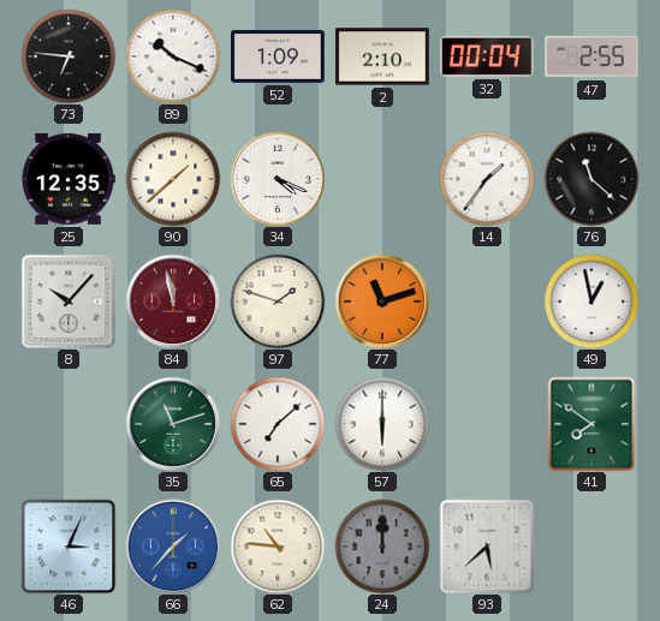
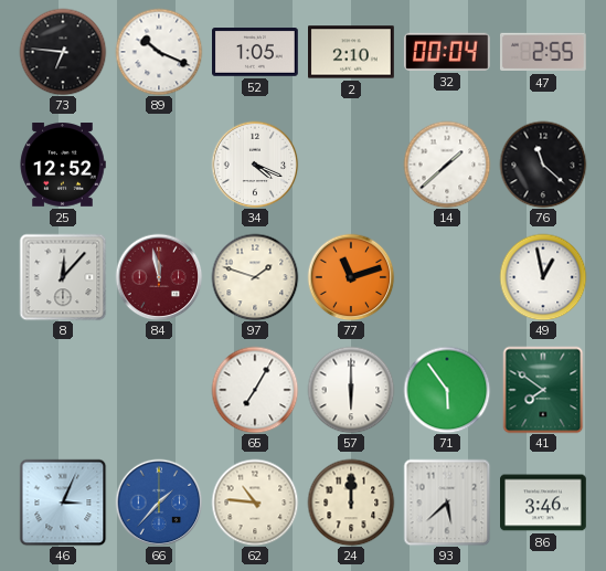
52: 1:09 -> 1:05 (256, 53)
25: 12:35 -> 12:52 (63, 165)
90: 1:38 -> none (173, 179)
14: 1:36 -> 1:38 (447, 165)
8: 10:07 -> 12:07 (63, 277)
35: 11:12 -> none (173, 424)
65: 7:08 -> 7:05 (255, 390)
71: none -> 5:54 (447, 390)
24 dial: grey -> cream (351, 503)
86: none -> 3:46 (543, 503)
